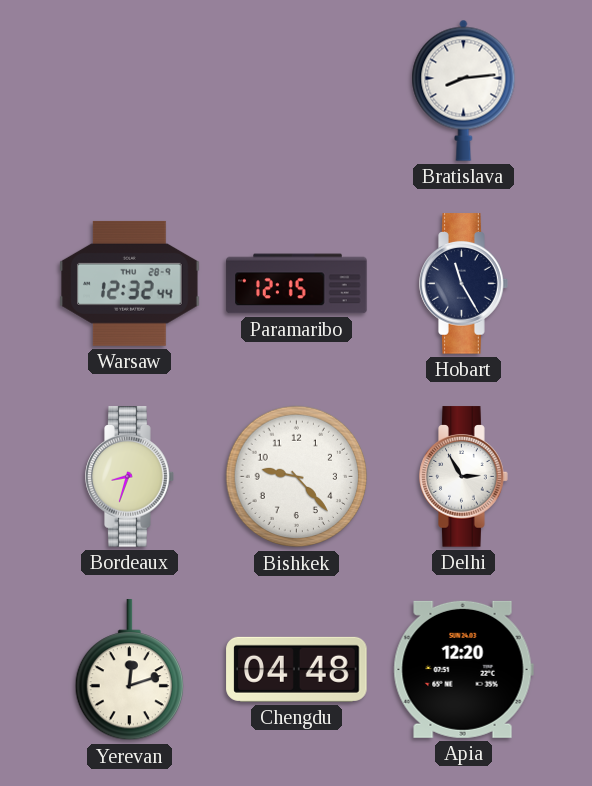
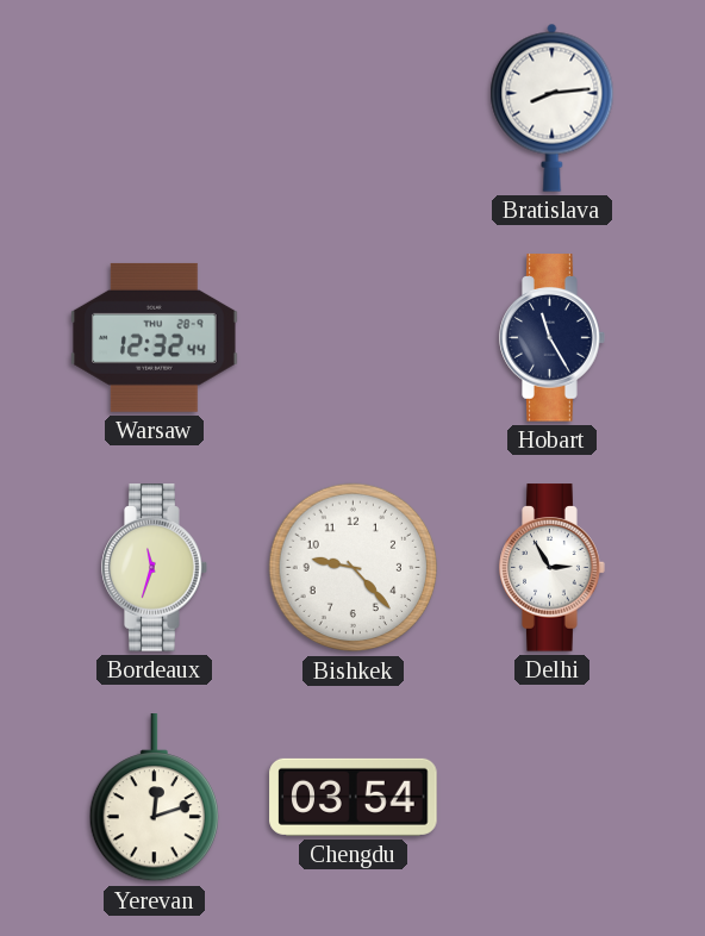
Paramaribo: 12:15 -> none (297, 284)
Bordeaux: 8:33 -> 11:33 (155, 568)
Chengdu: 04:48 -> 03:54 (354, 797)
Apia: 12:20 -> none (463, 669)
